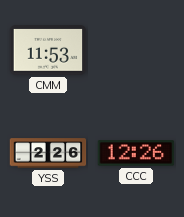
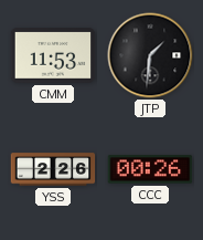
JTP: none -> 1:31 (150, 55)
CCC: 12:26 -> 00:26 (150, 169)
